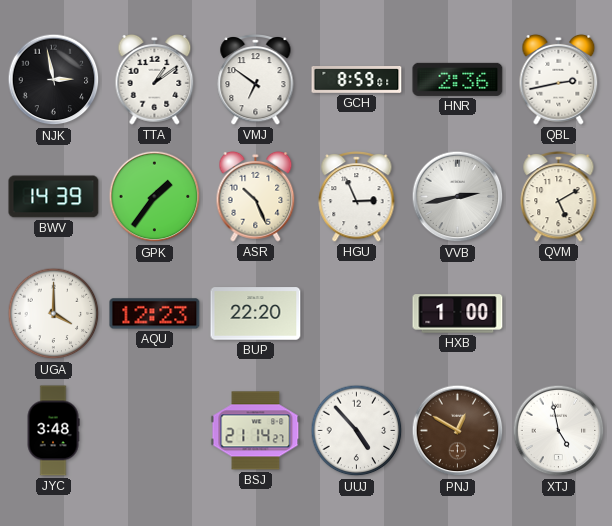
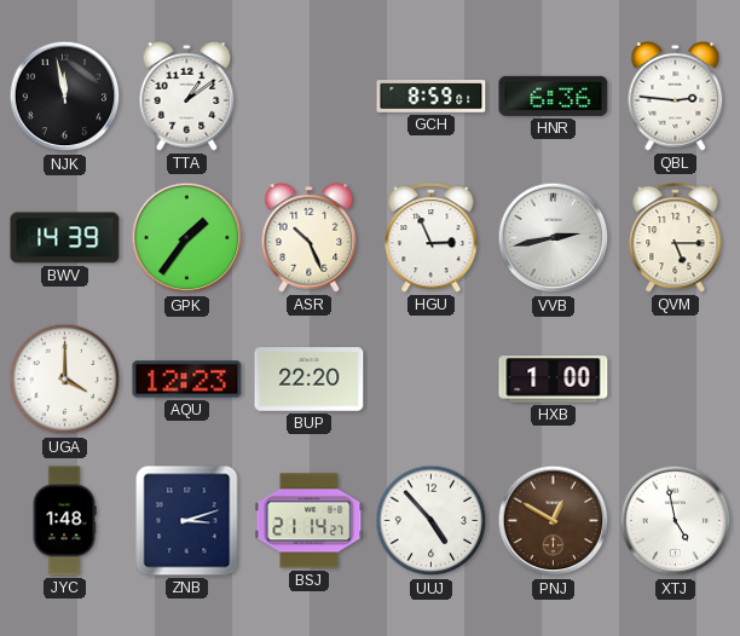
NJK: 2:58 -> 11:58 (65, 97)
VMJ: 6:51 -> none (256, 80)
HNR: 2:36 -> 6:36 (554, 96)
QBL: 2:43 -> 2:46 (676, 96)
QVM: 5:10 -> 5:15 (676, 238)
JYC: 3:48 -> 1:48 (64, 521)
ZNB: none -> 3:12 (187, 521)
